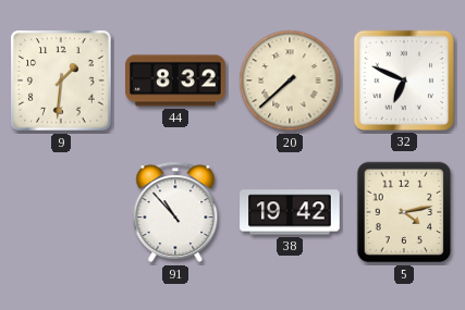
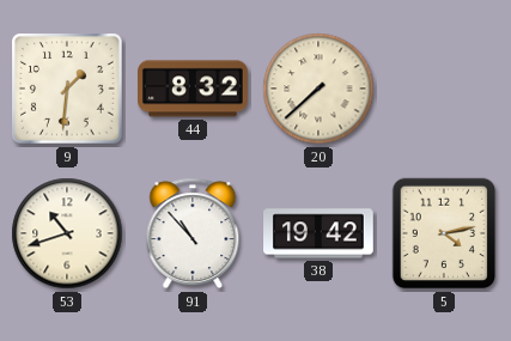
32: 6:49 -> none (404, 80)
53: none -> 10:42 (67, 233)
